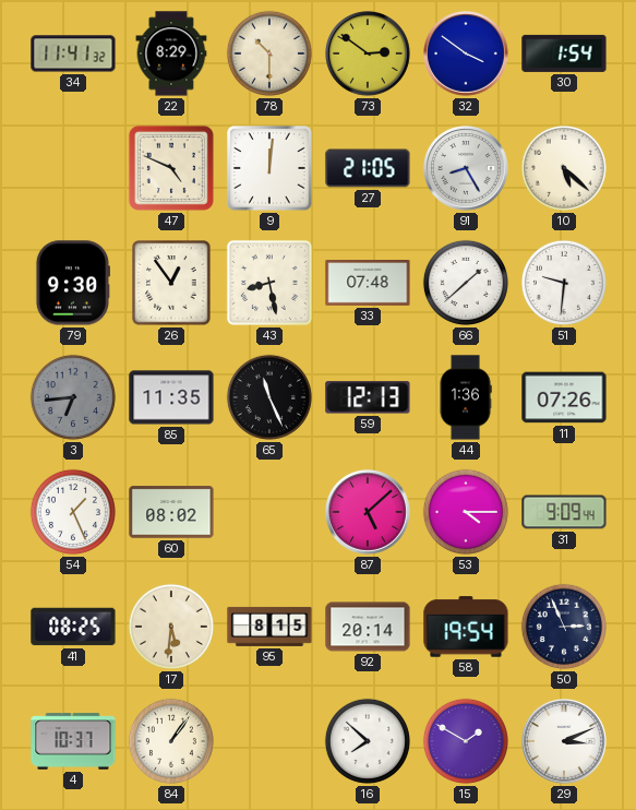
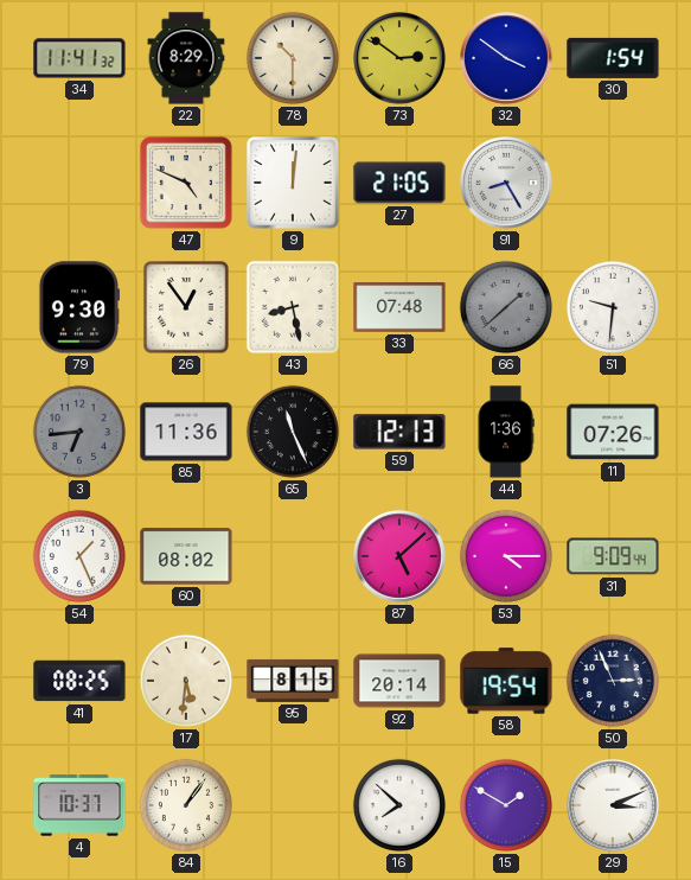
10: 5:22 -> none (564, 168)
66 dial: white -> grey (506, 307)
85: 11:35 -> 11:36 (186, 432)
